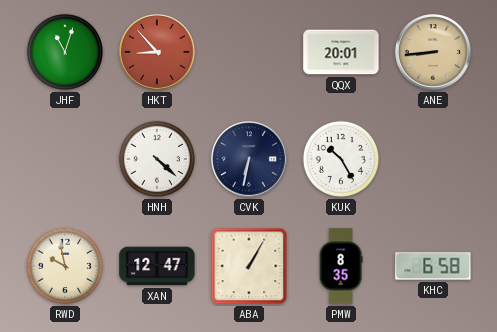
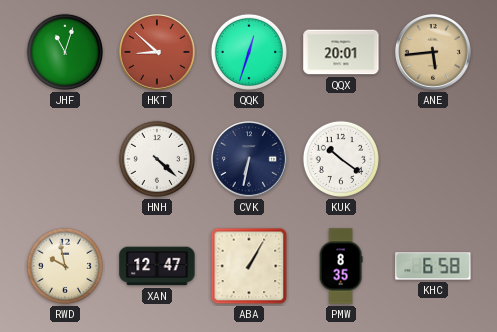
HKT: 8:53 -> 8:52 (158, 53)
QQK: none -> 12:33 (249, 52)
ANE: 8:44 -> 5:44 (434, 53)
KUK: 10:25 -> 10:21 (341, 159)
